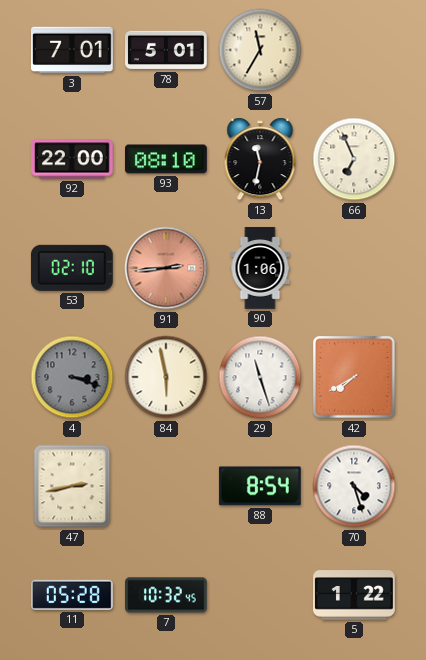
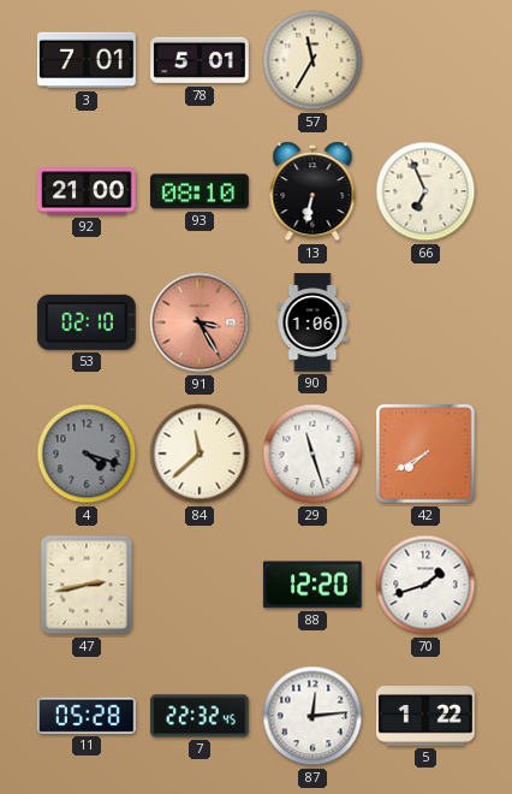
92: 22:00 -> 21:00 (88, 191)
13: 11:32 -> 6:32 (312, 191)
91: 2:44 -> 3:25 (200, 322)
4: 3:18 -> 4:18 (87, 454)
84: 5:58 -> 11:38 (200, 454)
88: 8:54 -> 12:20 (312, 585)
70: 4:27 -> 1:42 (425, 585)
7: 10:32 -> 22:32 (201, 716)
87: none -> 12:14 (312, 716)
